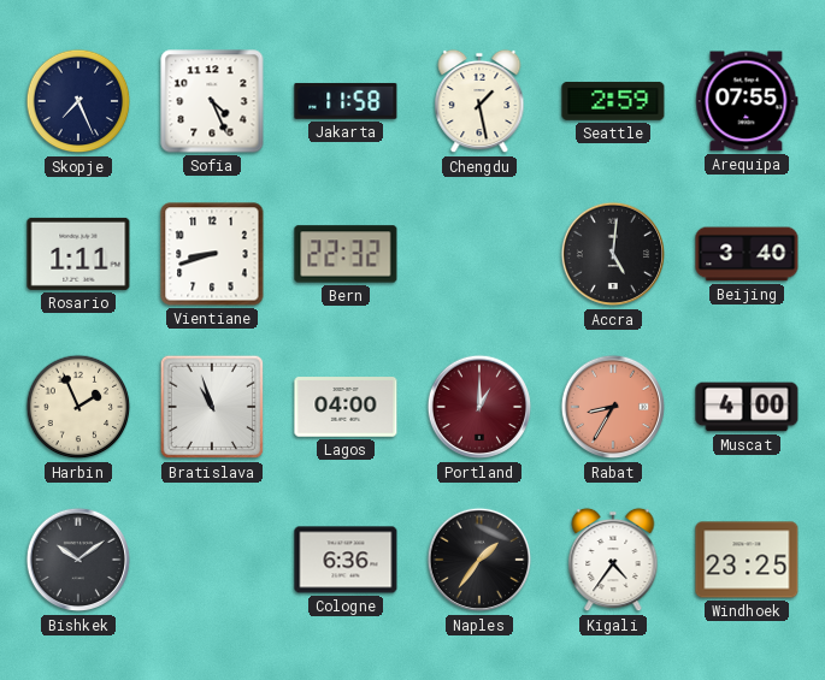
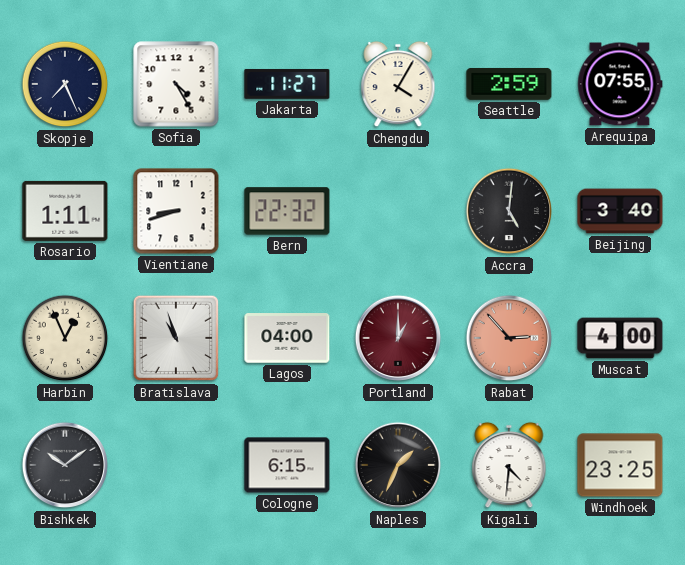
Sofia: 4:26 -> 4:25 (176, 84)
Jakarta: 11:58 -> 11:27 (287, 84)
Chengdu: 1:28 -> 4:05 (398, 84)
Harbin: 1:56 -> 12:56 (65, 338)
Rabat: 8:35 -> 2:53 (509, 338)
Cologne: 6:36 -> 6:15 (287, 465)
Naples: 1:36 -> 1:34 (398, 465)
Kigali: 4:36 -> 4:31 (509, 465)
